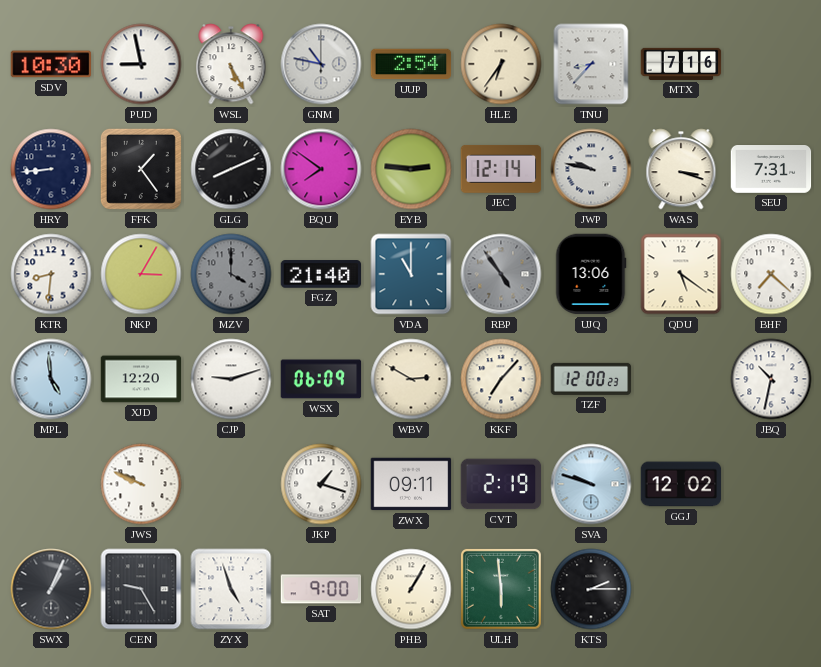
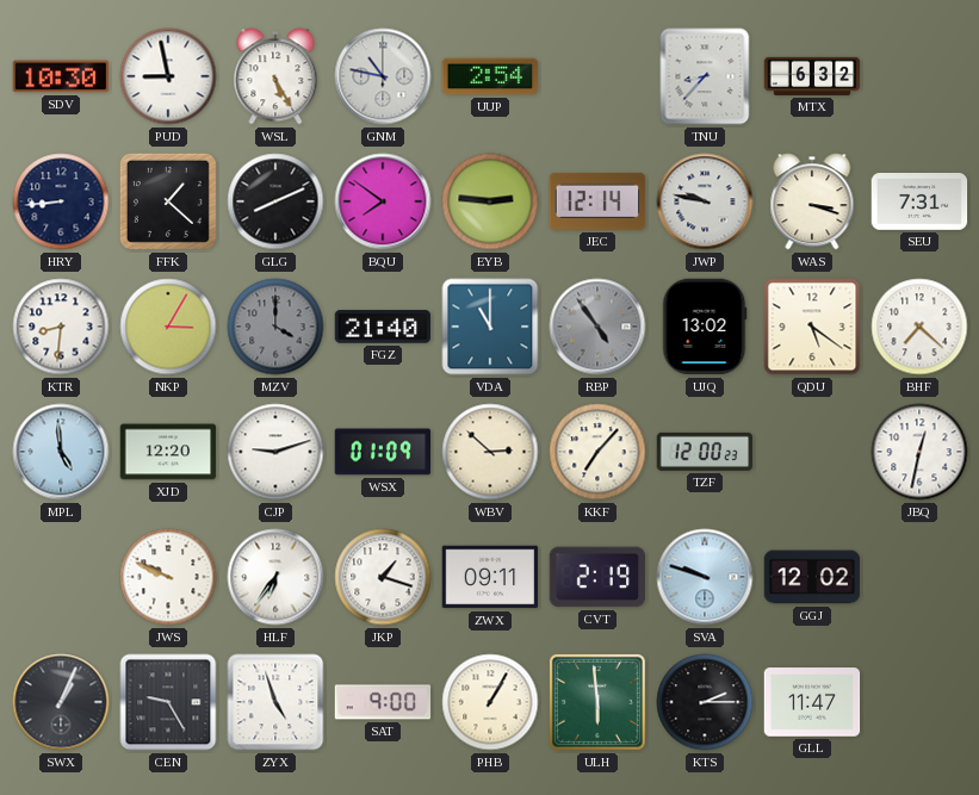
HLE: 6:36 -> none (501, 64)
MTX: 7:16 -> 6:32 (812, 76)
FFK: 1:24 -> 1:22 (168, 201)
UJQ: 13:06 -> 13:02 (705, 327)
WSX: 06:09 -> 01:09 (383, 452)
WBV: 2:50 -> 2:52 (490, 452)
JBQ: 10:32 -> 12:32 (919, 452)
HLF: none -> 6:36 (275, 577)
GLL: none -> 11:47 (812, 702)
